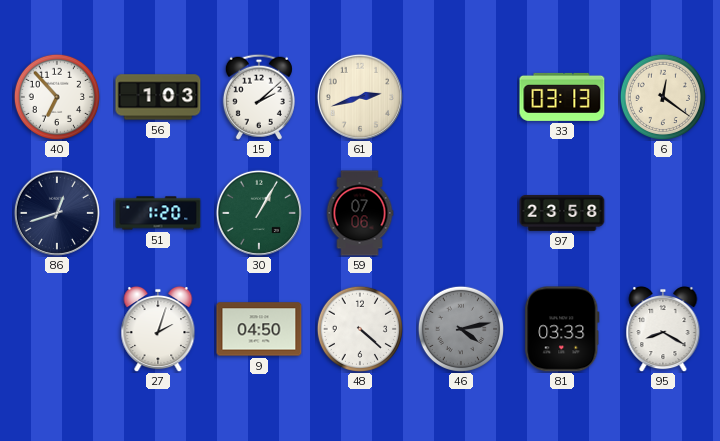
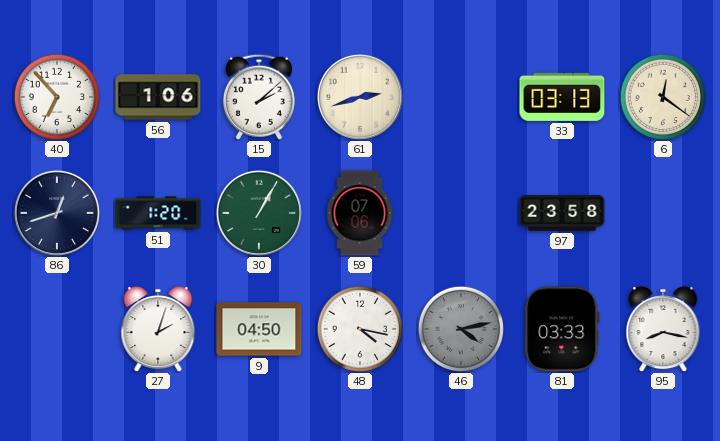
56: 1:03 -> 1:06 (158, 97)
48: 4:22 -> 4:17 (359, 328)
95: 8:20 -> 8:17 (663, 329)
